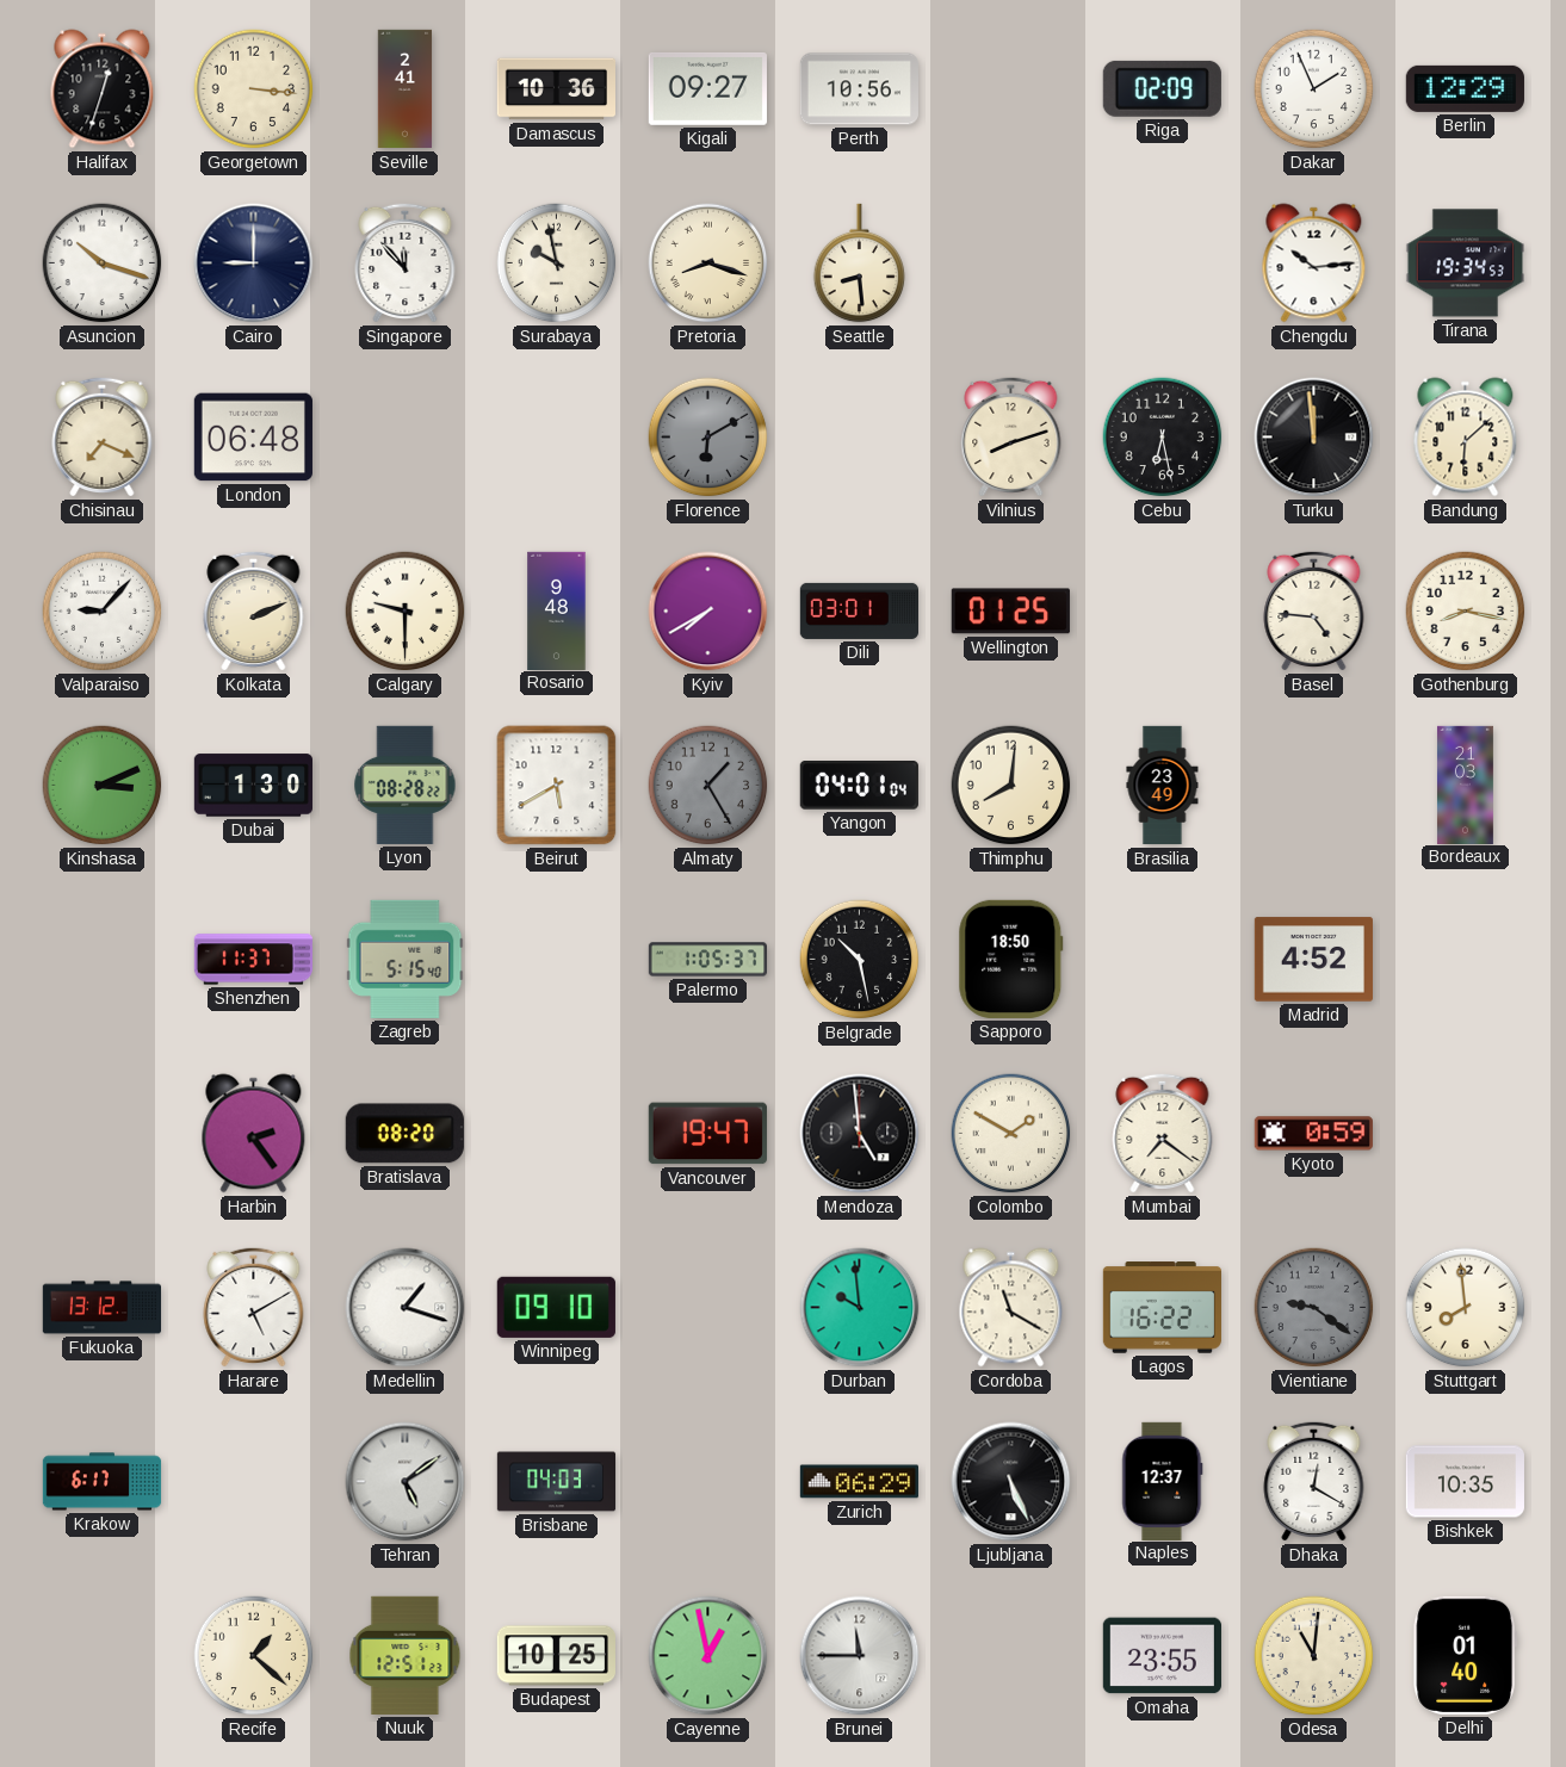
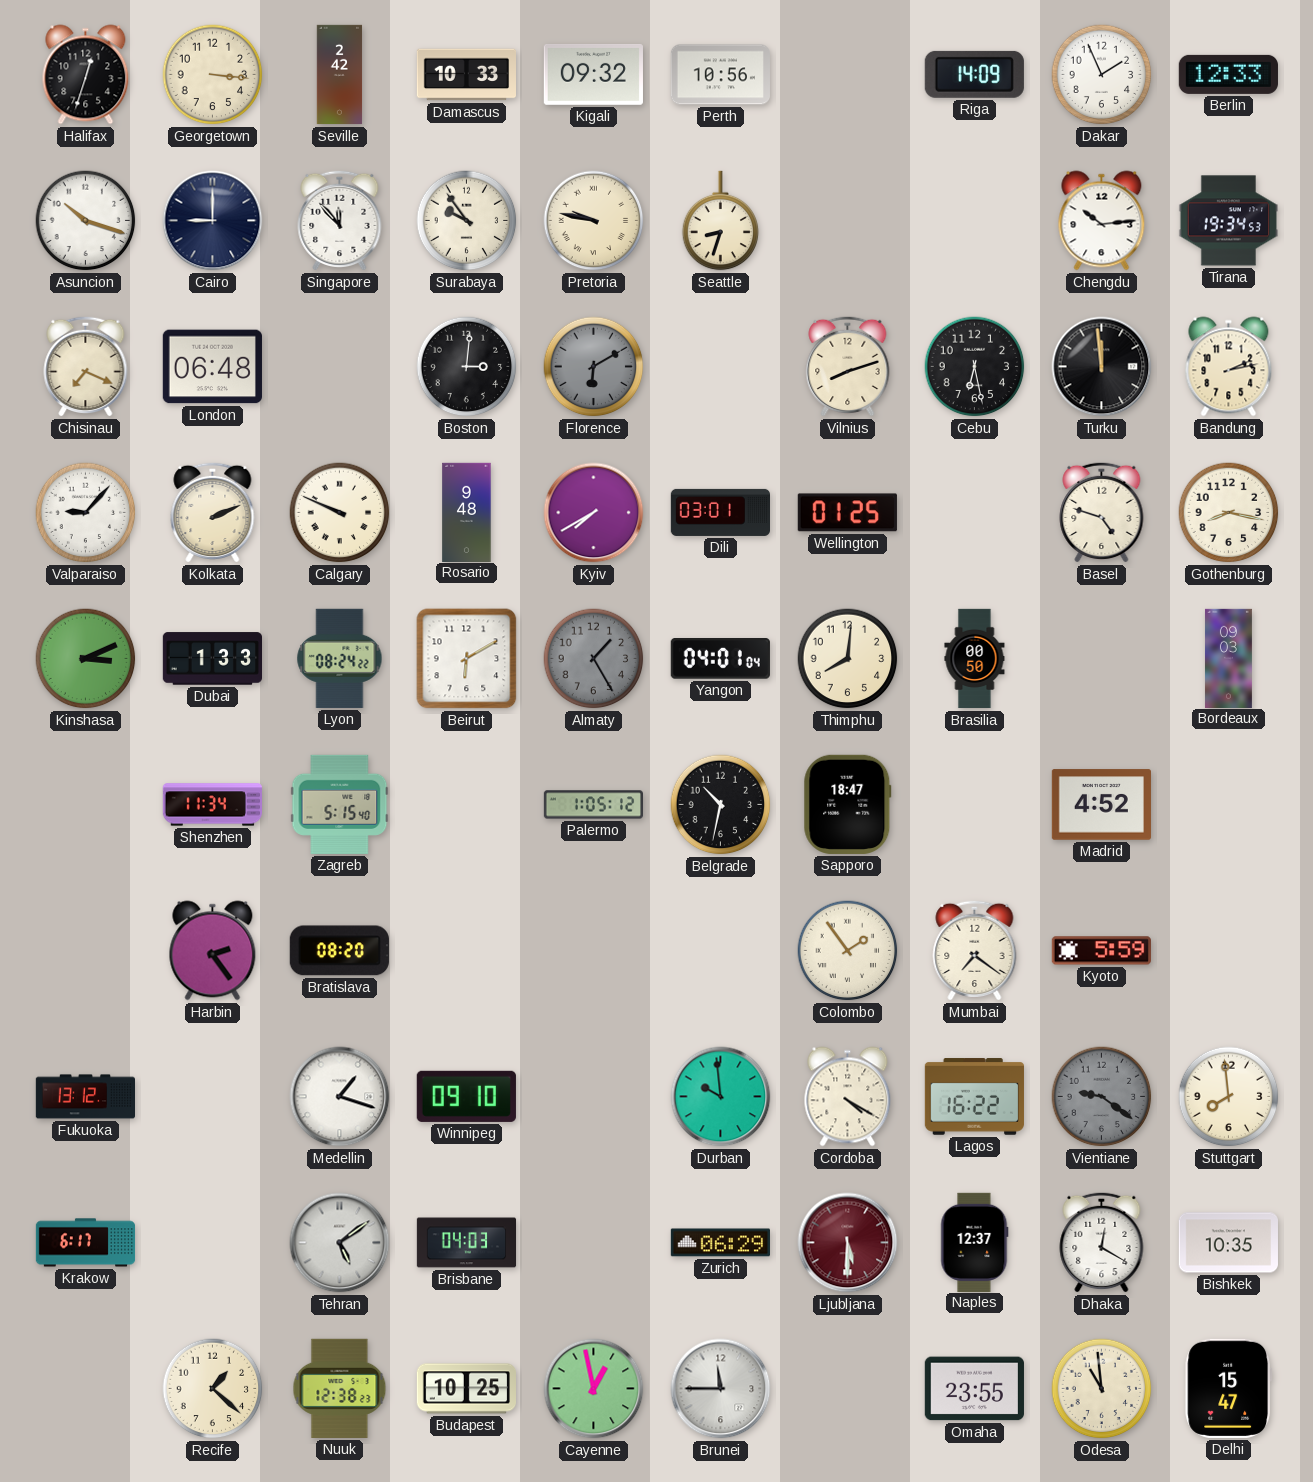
Seville: 2:41 -> 2:42 (340, 75)
Damascus: 10:36 -> 10:33 (466, 75)
Kigali: 09:27 -> 09:32 (593, 74)
Riga: 02:09 -> 14:09 (974, 74)
Berlin: 12:29 -> 12:33 (1228, 74)
Surabaya: 9:58 -> 9:54 (467, 221)
Pretoria: 8:18 -> 9:47 (594, 221)
Seattle: 8:29 -> 8:33 (721, 221)
Boston: none -> 3:01 (467, 367)
Bandung: 6:08 -> 2:13 (1229, 367)
Calgary: 9:30 -> 9:49 (340, 513)
Basel: 4:46 -> 4:48 (1102, 512)
Dubai: 1:30 -> 1:33 (212, 659)
Lyon: 08:28 -> 08:24 (340, 658)
Beirut: 5:40 -> 6:10 (467, 659)
Brasilia: 23:49 -> 00:50 (975, 659)
Bordeaux: 21:03 -> 09:03 (1228, 658)
Shenzhen: 11:37 -> 11:34 (212, 805)
Palermo: 1:05:37 -> 1:05:12 (594, 805)
Belgrade: 10:28 -> 10:32 (721, 805)
Sapporo: 18:50 -> 18:47 (848, 804)
Vancouver: 19:47 -> none (707, 1134)
Mendoza: 4:59 -> none (860, 1134)
Colombo: 1:50 -> 1:54 (848, 951)
Kyoto: 0:59 -> 5:59 (1101, 951)
Harare: 5:10 -> none (254, 1307)
Cordoba: 11:20 -> 4:20 (848, 1097)
Ljubljana: 5:26 -> 5:30 (848, 1243)
Ljubljana dial: black -> burgundy (848, 1243)
Nuuk: 12:51 -> 12:38 (340, 1388)
Odesa: 11:01 -> 10:59 (1102, 1389)
Delhi: 01:40 -> 15:47 (1229, 1388)
